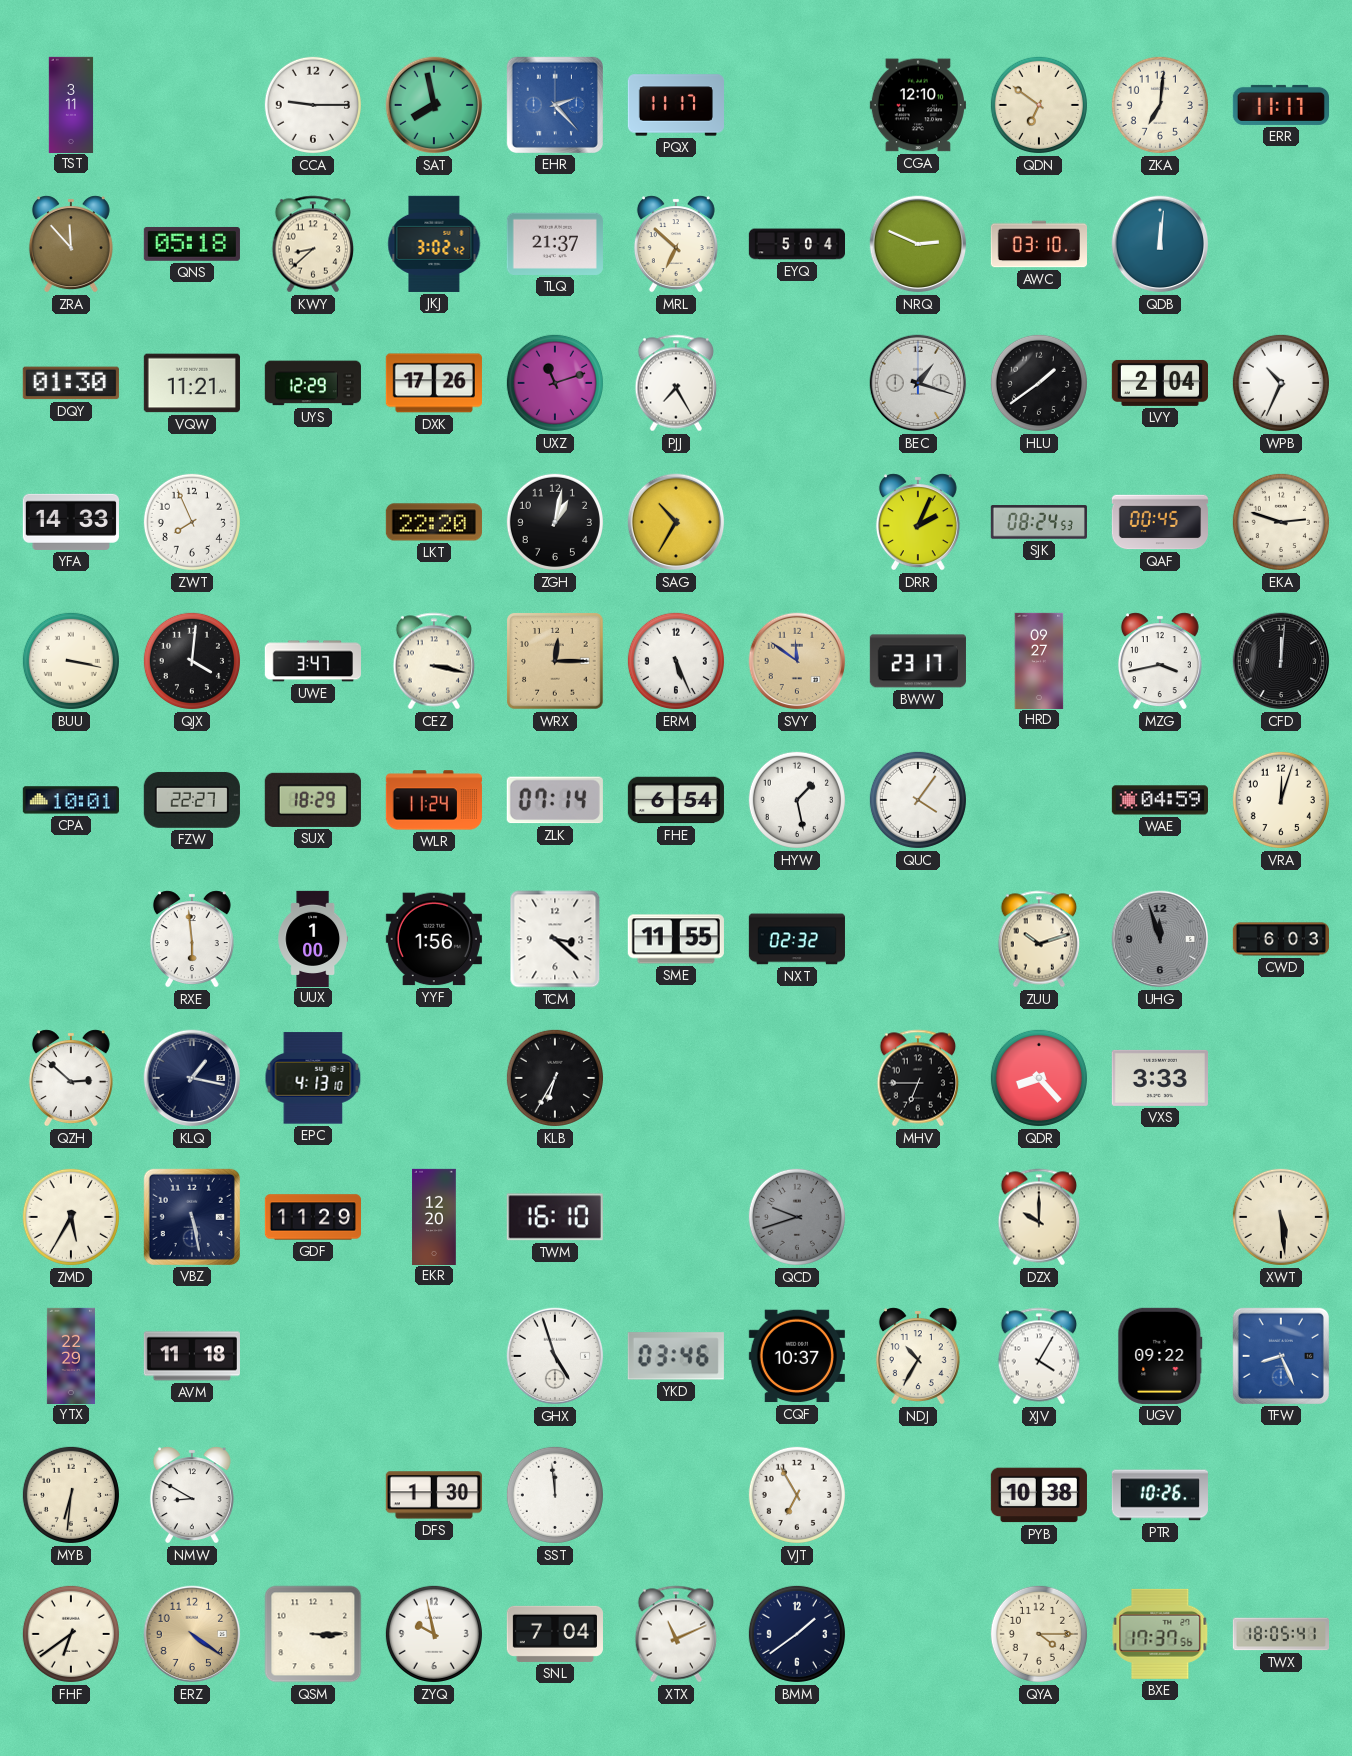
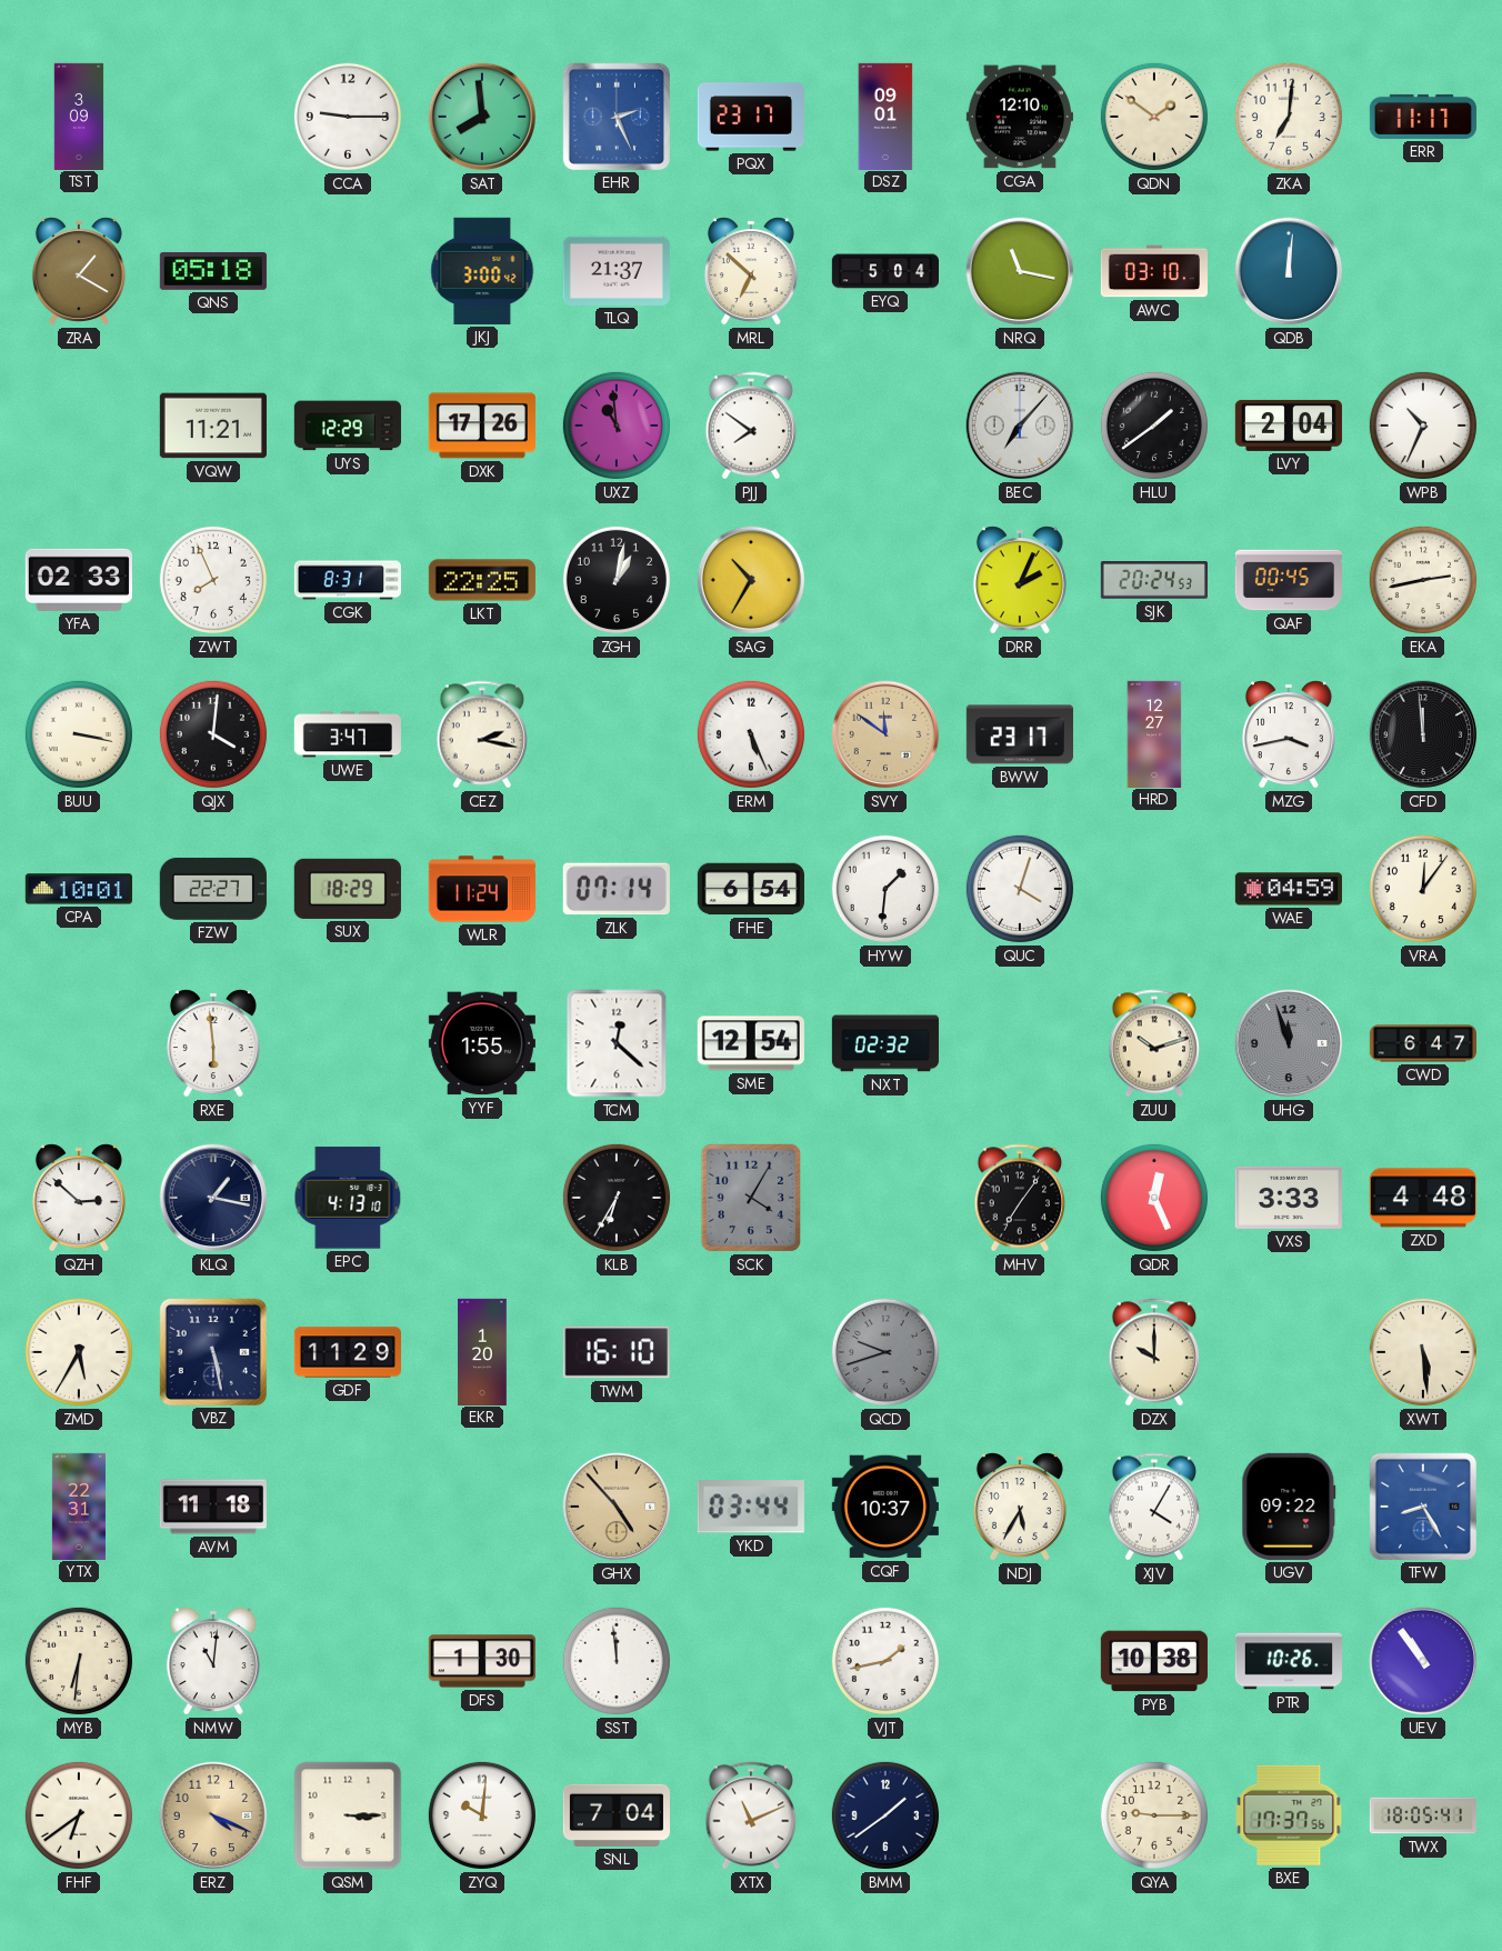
TST: 3:11 -> 3:09 (79, 116)
SAT: 7:58 -> 7:59 (482, 117)
EHR: 2:23 -> 2:26 (617, 117)
PQX: 11:17 -> 23:17 (750, 117)
DSZ: none -> 09:01 (885, 116)
QDN: 6:51 -> 1:51 (1154, 117)
ZRA: 11:53 -> 1:20 (79, 271)
KWY: 8:38 -> none (313, 244)
JKJ: 3:02 -> 3:00 (482, 271)
NRQ: 2:49 -> 11:17 (1020, 271)
DQY: 01:30 -> none (71, 383)
UXZ: 11:12 -> 10:59 (617, 426)
PJJ: 7:25 -> 7:51 (751, 426)
BEC: 1:18 -> 7:07 (1020, 426)
YFA: 14:33 -> 02:33 (79, 580)
CGK: none -> 8:31 (347, 580)
LKT: 22:20 -> 22:25 (482, 580)
SJK: 08:24 -> 20:24 (1154, 580)
EKA: 2:48 -> 2:43 (1423, 580)
CEZ: 3:17 -> 2:17 (482, 734)
WRX: 12:15 -> none (556, 662)
HRD: 09:27 -> 12:27 (1154, 733)
CFD: 12:01 -> 11:59 (1423, 734)
HYW: 1:28 -> 1:31 (885, 889)
QUC: 4:06 -> 4:03 (1020, 889)
VRA: 12:03 -> 12:06 (1423, 889)
UUX: 1:00 -> none (312, 938)
YYF: 1:56 -> 1:55 (482, 1043)
TCM: 3:22 -> 12:22 (617, 1043)
SME: 11:55 -> 12:54 (751, 1043)
CWD: 6:03 -> 6:47 (1422, 1043)
SCK: none -> 4:05 (751, 1198)
MHV: 6:45 -> 7:06 (1020, 1198)
QDR: 8:23 -> 12:26 (1154, 1198)
ZXD: none -> 4:48 (1423, 1198)
EKR: 12:20 -> 1:20 (482, 1351)
YTX: 22:29 -> 22:31 (79, 1505)
GHX: 4:57 -> 4:53 (617, 1507)
GHX dial: white -> champagne (617, 1507)
YKD: 03:46 -> 03:44 (751, 1507)
NDJ: 10:35 -> 5:35 (1020, 1507)
TFW: 8:26 -> 8:25 (1423, 1507)
NMW: 8:50 -> 11:01 (213, 1661)
VJT: 6:55 -> 1:43 (885, 1661)
UEV: none -> 10:54 (1423, 1661)
ERZ: 4:21 -> 4:19 (213, 1815)
ZYQ: 9:58 -> 10:01 (482, 1815)
QYA: 4:15 -> 9:15 (1154, 1815)
